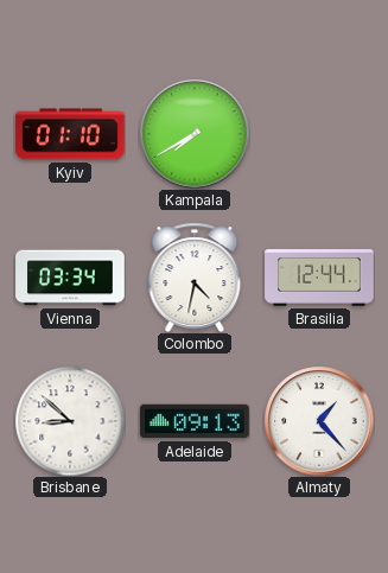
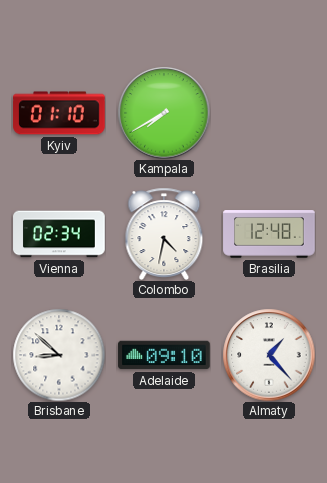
Vienna: 03:34 -> 02:34 (59, 234)
Brasilia: 12:44 -> 12:48 (269, 234)
Adelaide: 09:13 -> 09:10 (164, 355)
